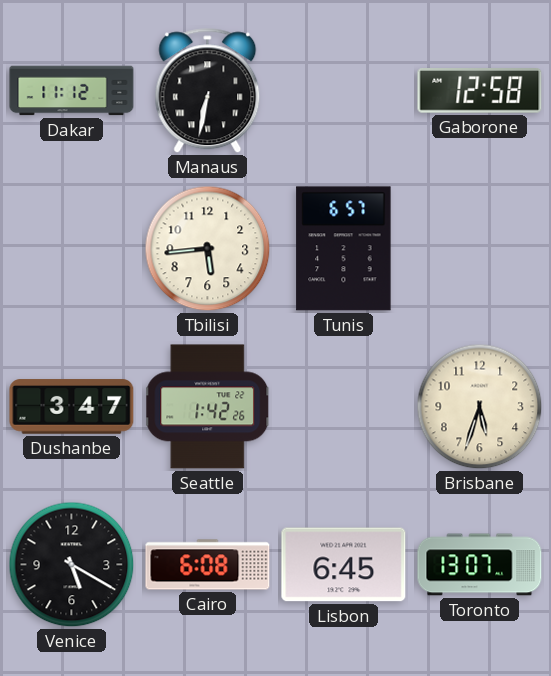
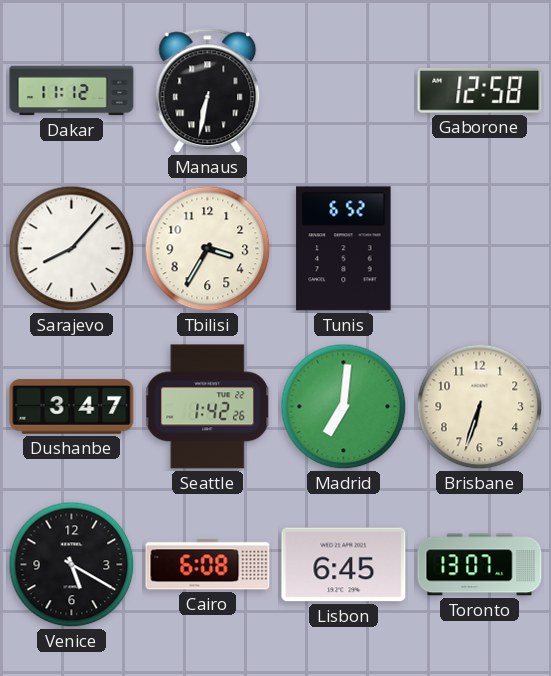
Sarajevo: none -> 8:07 (72, 249)
Tbilisi: 5:44 -> 3:35 (208, 249)
Tunis: 6:57 -> 6:52 (344, 249)
Madrid: none -> 7:01 (344, 407)
Brisbane: 5:33 -> 6:33 (480, 407)
